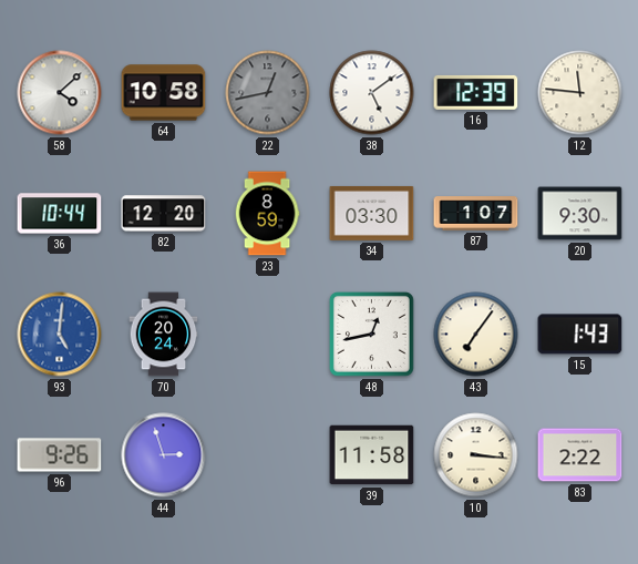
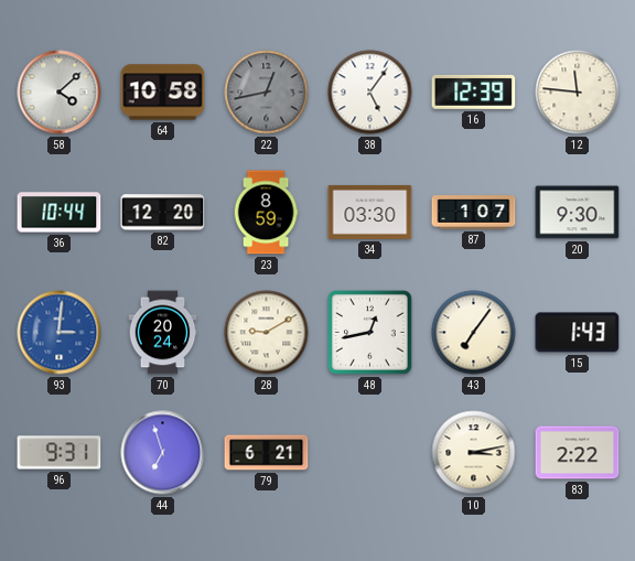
38: 5:09 -> 5:06 (370, 93)
93: 5:01 -> 3:01 (60, 333)
28: none -> 9:10 (267, 333)
96: 9:26 -> 9:31 (60, 453)
44: 2:57 -> 6:57 (163, 453)
79: none -> 6:21 (267, 453)
39: 11:58 -> none (372, 455)
10: 3:16 -> 3:13 (474, 453)
